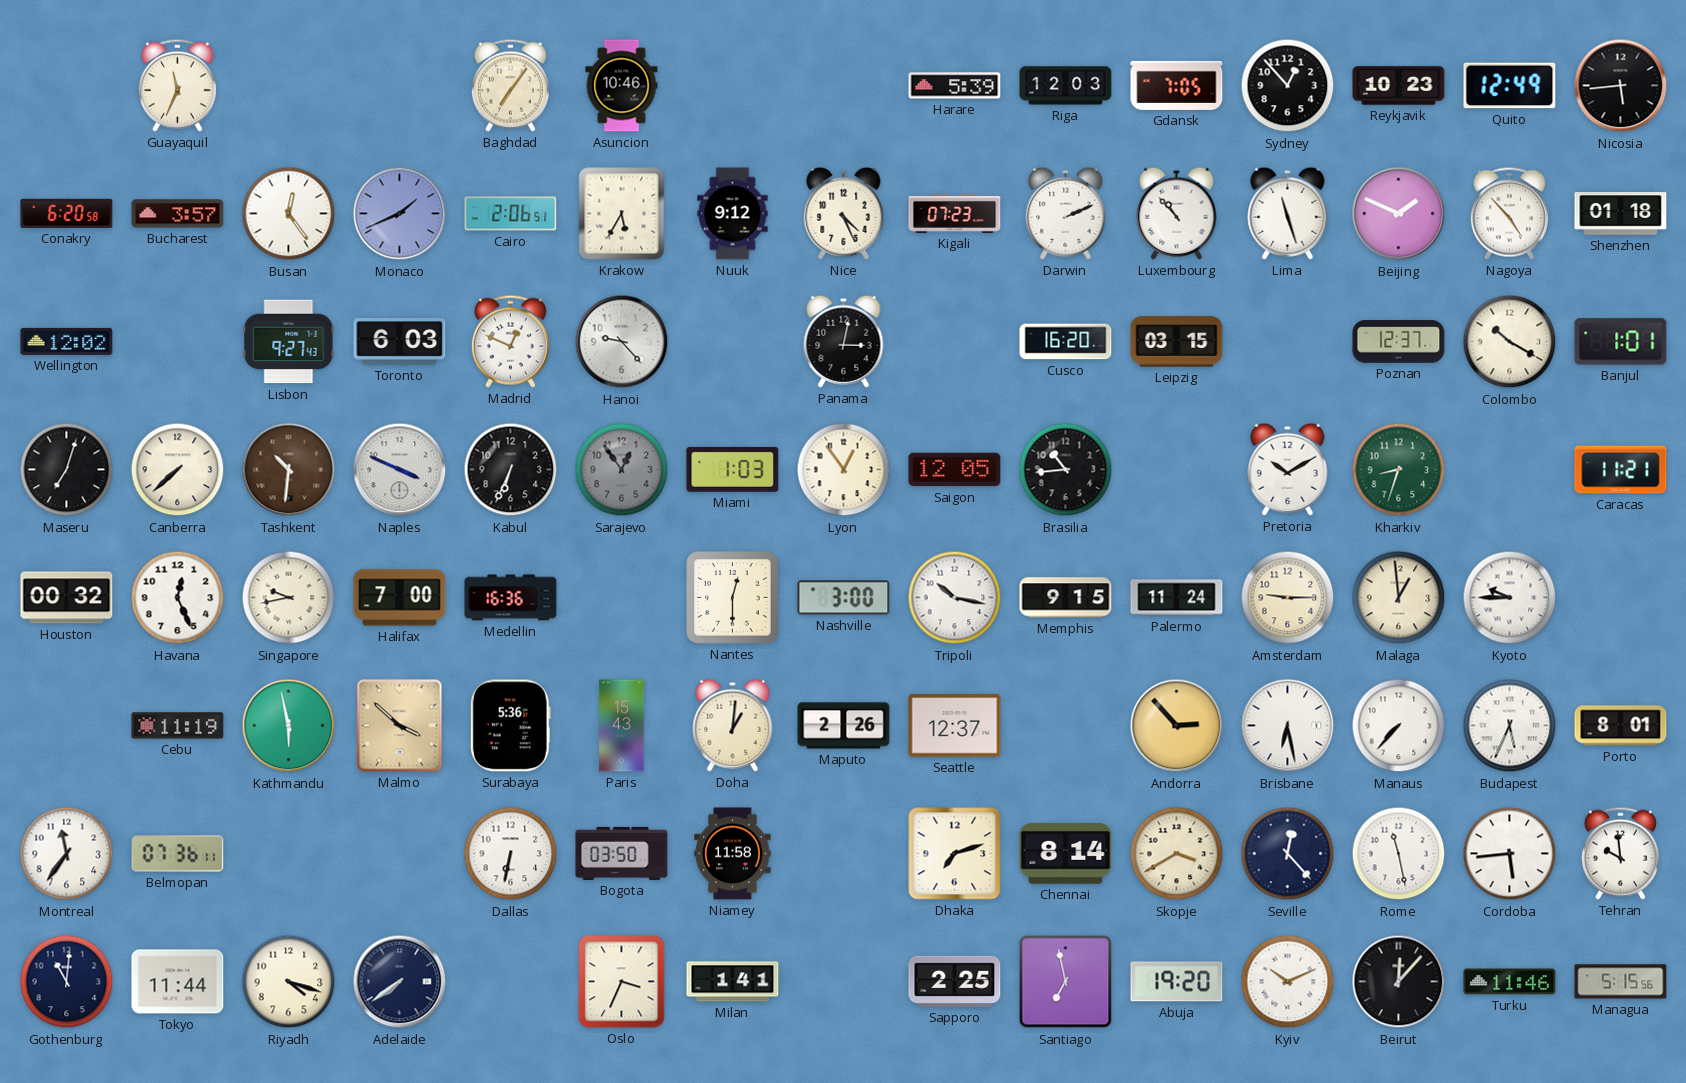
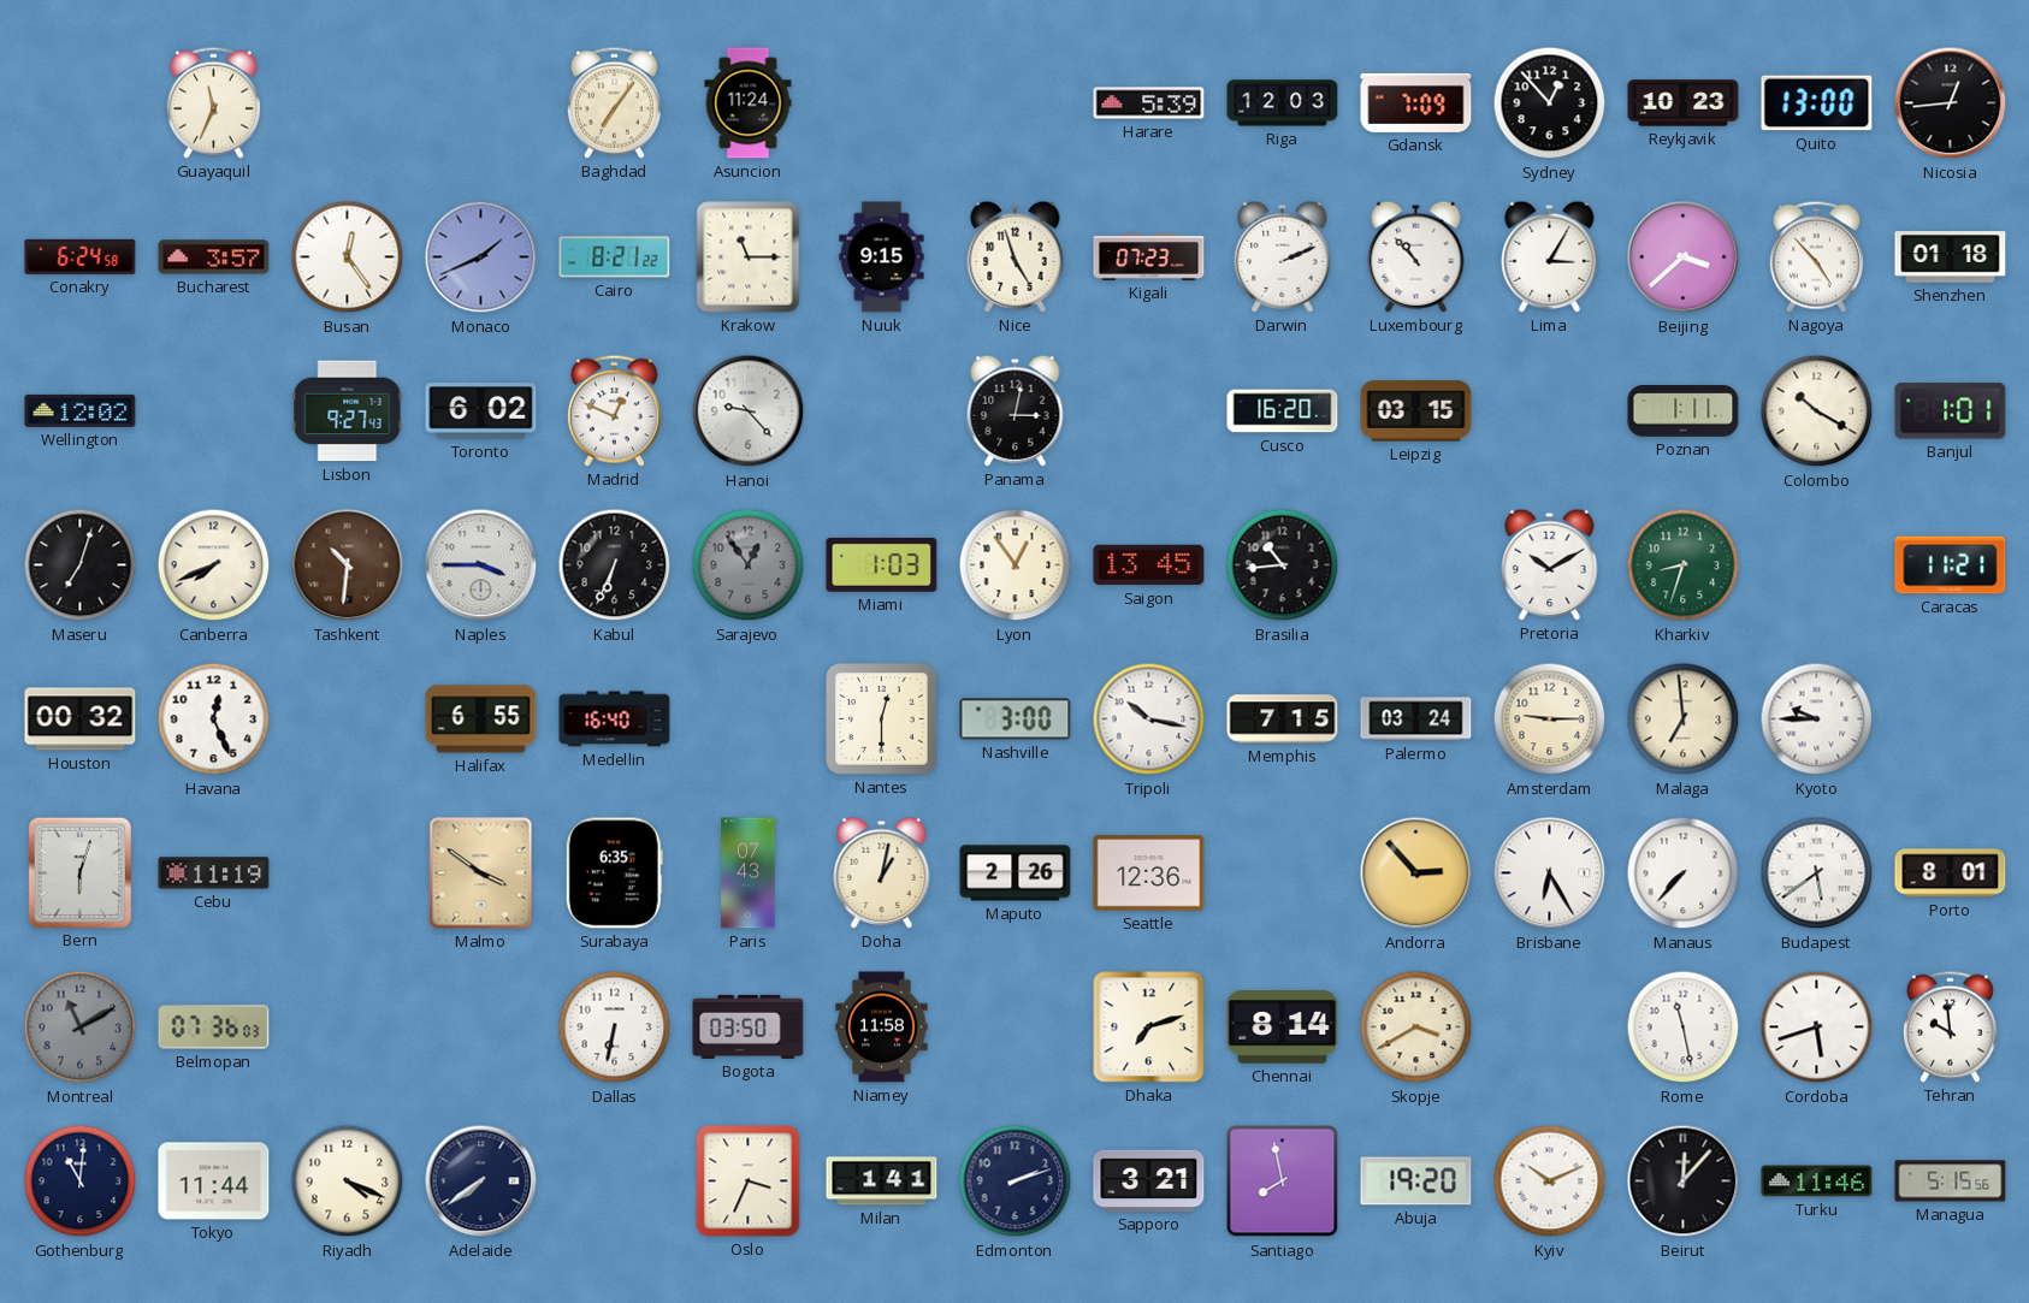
Asuncion: 10:46 -> 11:24 (749, 103)
Gdansk: 7:05 -> 7:09 (1416, 102)
Quito: 12:49 -> 13:00 (1817, 103)
Nicosia: 5:44 -> 12:44 (1951, 103)
Conakry: 6:20 -> 6:24 (81, 256)
Cairo: 2:06 -> 8:21 (615, 257)
Krakow: 5:35 -> 11:15 (749, 257)
Nuuk: 9:12 -> 9:15 (882, 257)
Nice: 4:26 -> 4:57 (1016, 256)
Lima: 11:27 -> 3:05 (1550, 256)
Beijing: 1:49 -> 3:38 (1684, 257)
Toronto: 6:03 -> 6:02 (481, 411)
Poznan: 12:37 -> 1:11 (1684, 411)
Canberra: 7:38 -> 7:41 (214, 565)
Naples: 3:49 -> 3:45 (481, 565)
Saigon: 12:05 -> 13:45 (1149, 565)
Singapore: 9:43 -> none (289, 598)
Halifax: 7:00 -> 6:55 (481, 719)
Medellin: 16:36 -> 16:40 (615, 719)
Memphis: 9:15 -> 7:15 (1283, 719)
Palermo: 11:24 -> 03:24 (1416, 719)
Malaga: 12:59 -> 6:59 (1684, 719)
Bern: none -> 6:03 (79, 872)
Kathmandu: 5:58 -> none (289, 726)
Malmo: 3:52 -> 3:51 (481, 873)
Surabaya: 5:36 -> 6:35 (614, 873)
Paris: 15:43 -> 07:43 (749, 873)
Doha: 1:01 -> 1:02 (882, 872)
Seattle: 12:37 -> 12:36 (1149, 873)
Brisbane: 6:28 -> 6:25 (1550, 873)
Budapest: 5:34 -> 5:39 (1817, 873)
Montreal: 11:36 -> 11:10 (81, 1027)
Montreal dial: white -> grey (81, 1027)
Belmopan: 07:36:11 -> 07:36:03 (214, 1027)
Seville: 12:23 -> none (1288, 854)
Cordoba: 5:44 -> 5:42 (1817, 1027)
Riyadh: 4:18 -> 4:19 (348, 1181)
Edmonton: none -> 2:12 (1016, 1181)
Sapporo: 2:25 -> 3:21 (1149, 1180)
Santiago: 6:58 -> 7:58 (1283, 1181)
